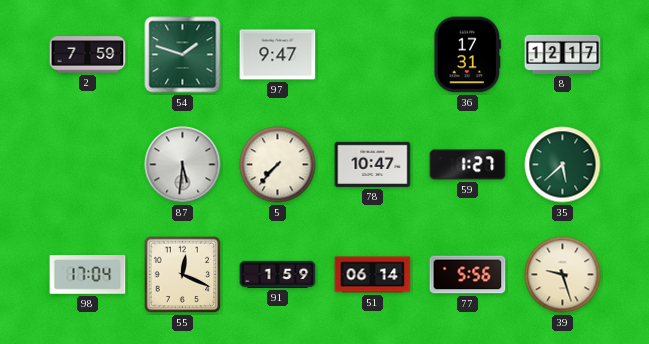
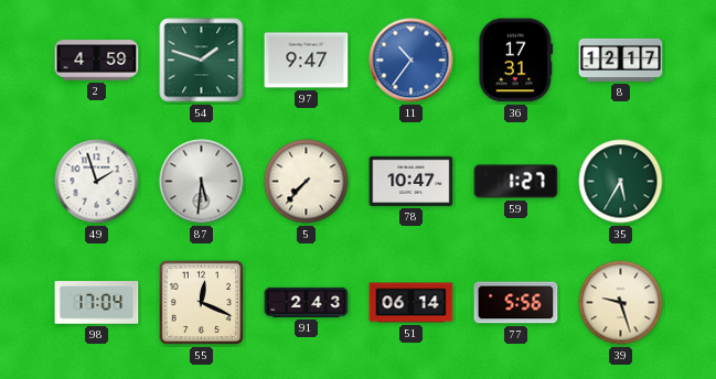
2: 7:59 -> 4:59 (97, 61)
11: none -> 10:36 (412, 61)
49: none -> 1:57 (97, 182)
35: 5:38 -> 5:35 (621, 182)
91: 1:59 -> 2:43 (307, 302)
